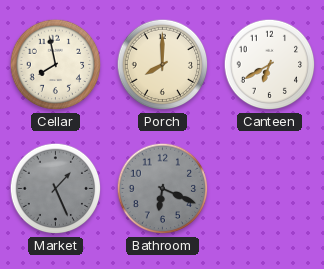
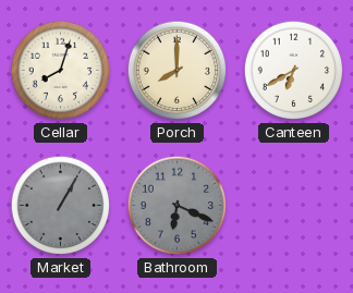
Cellar: 7:58 -> 8:03 (61, 71)
Market: 1:26 -> 1:05 (61, 206)
